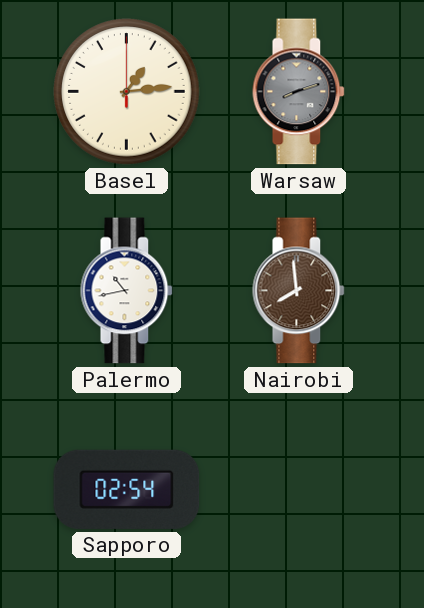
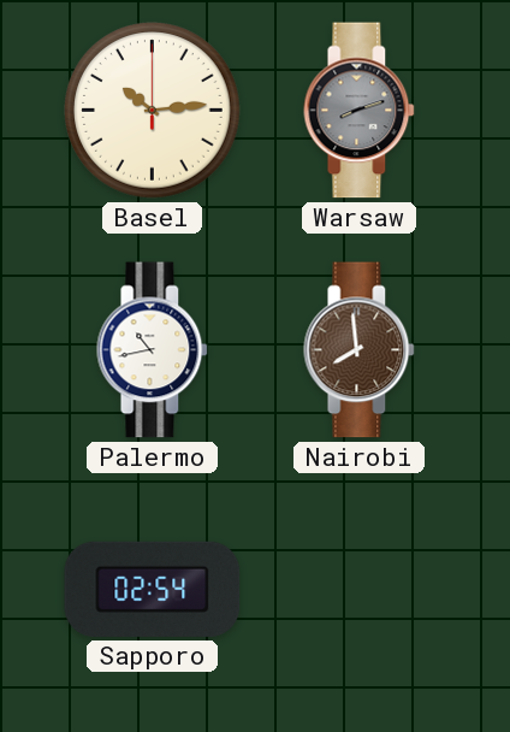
Basel: 1:14 -> 10:14 (153, 111)
